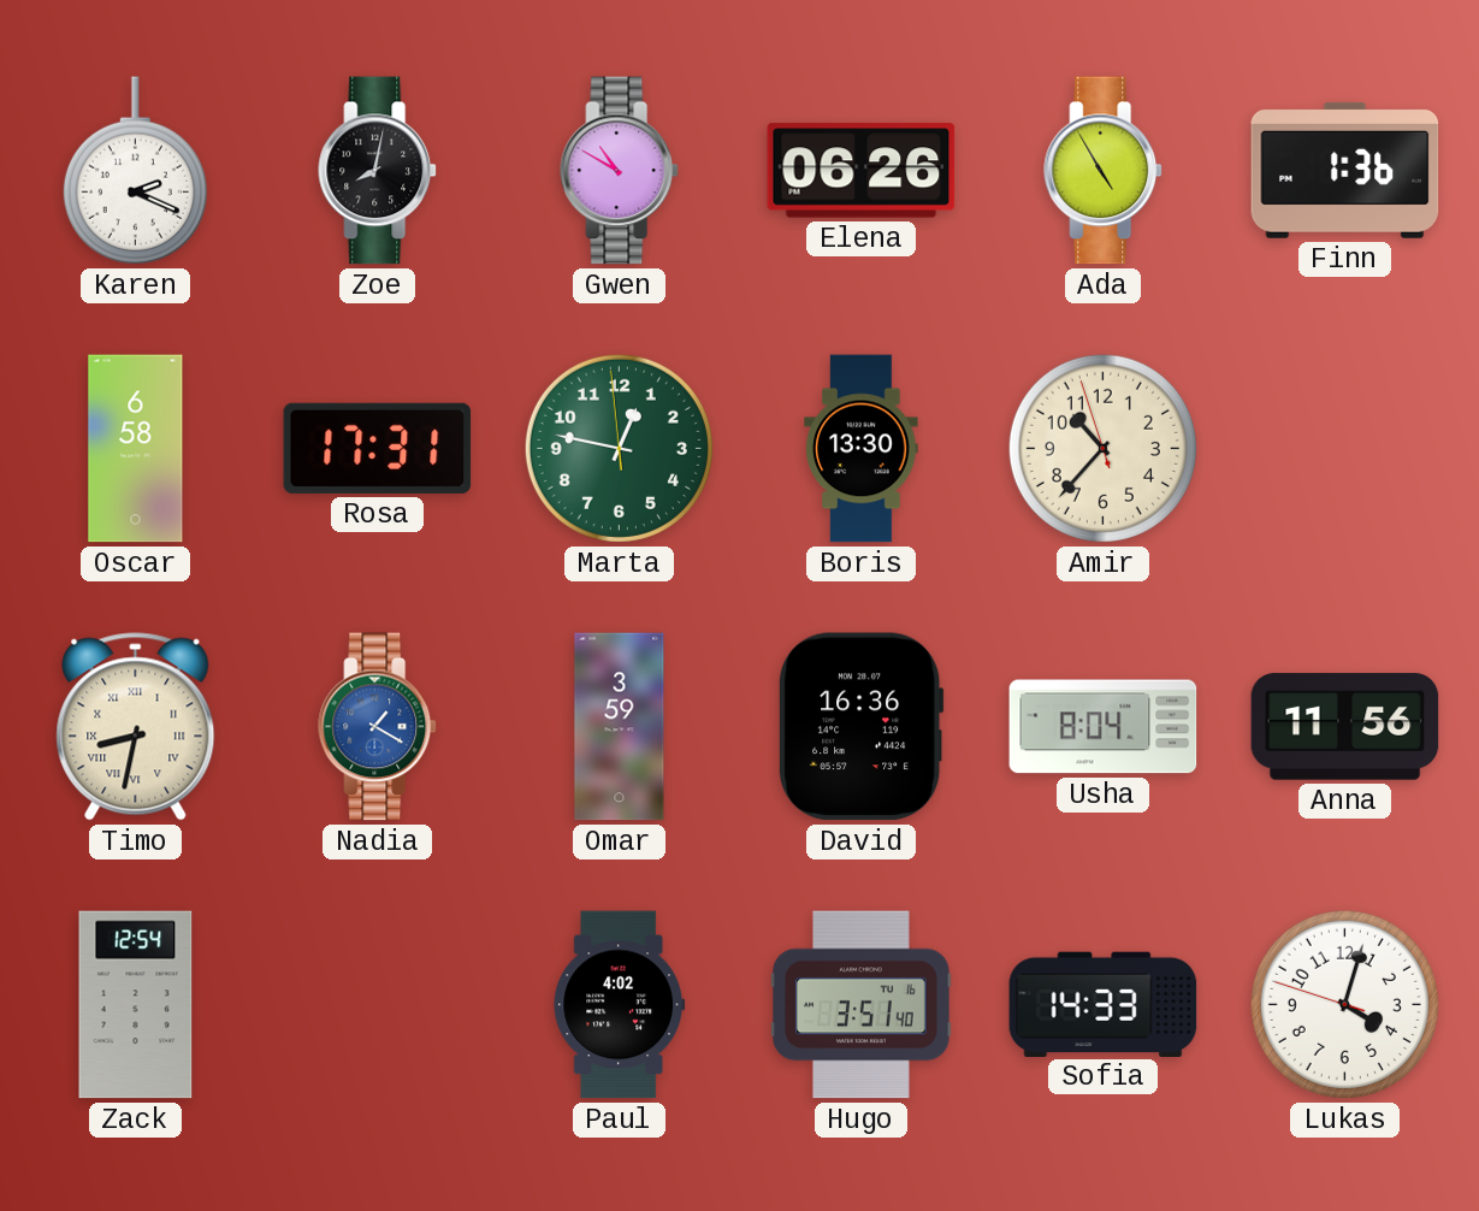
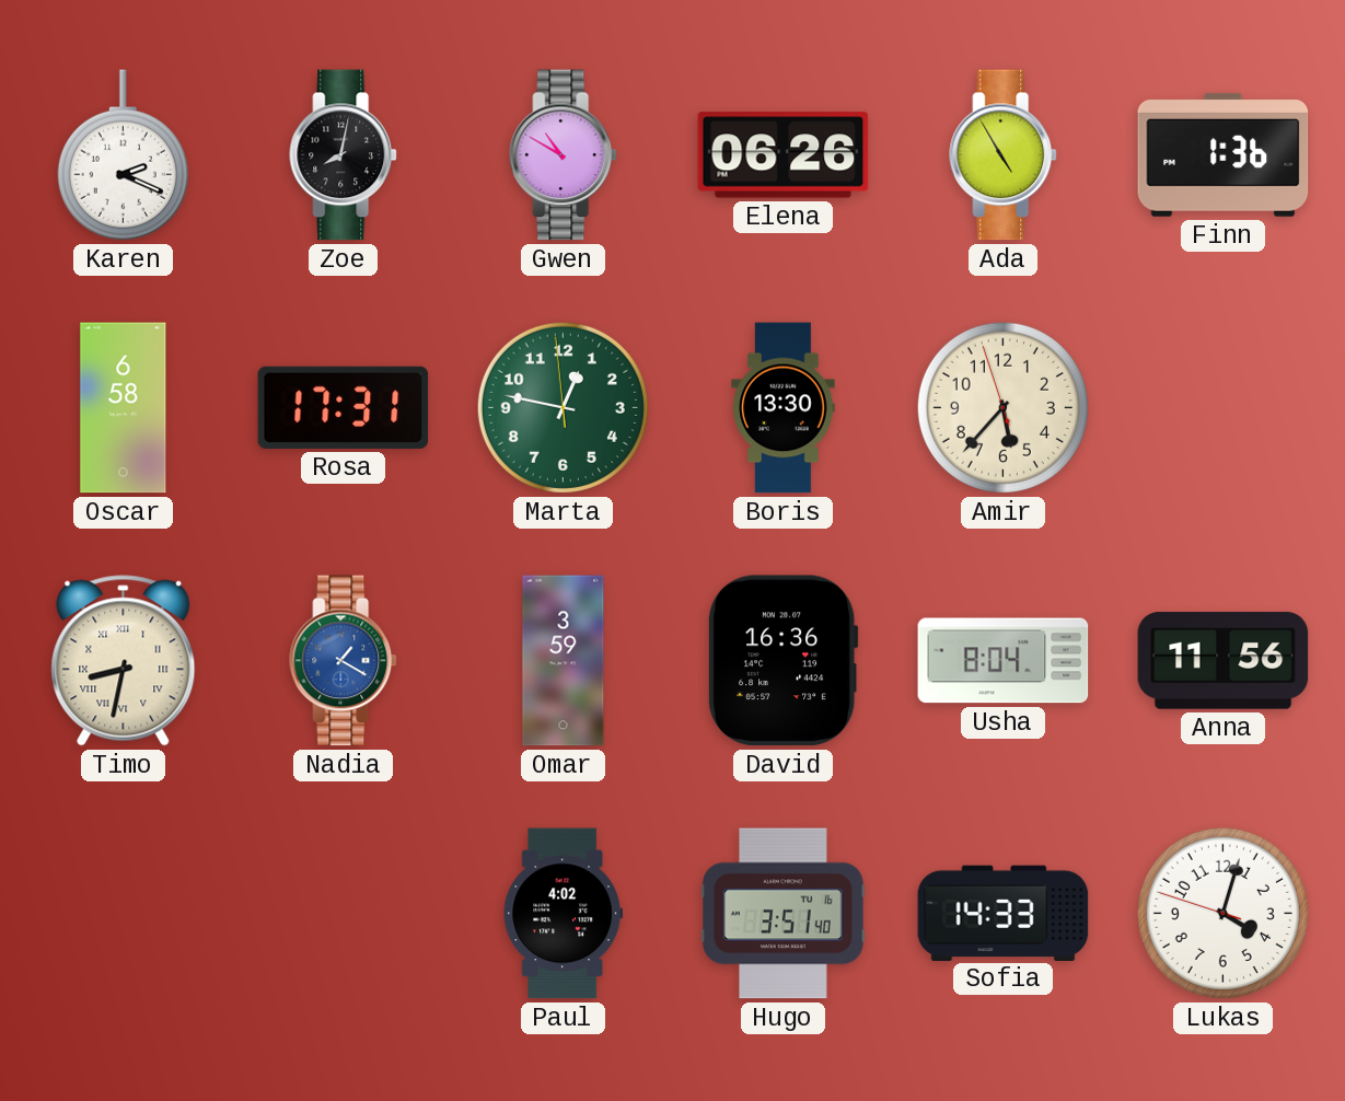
Amir: 10:36 -> 5:36 (1002, 407)
Zack: 12:54 -> none (136, 1005)
